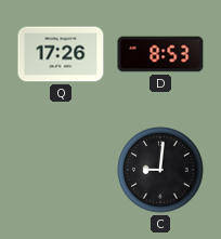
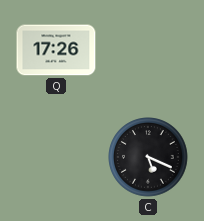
D: 8:53 -> none (160, 54)
C: 9:01 -> 5:19 (148, 157)
